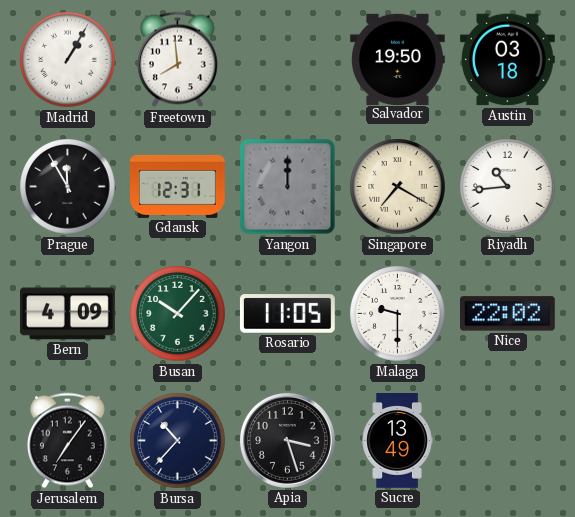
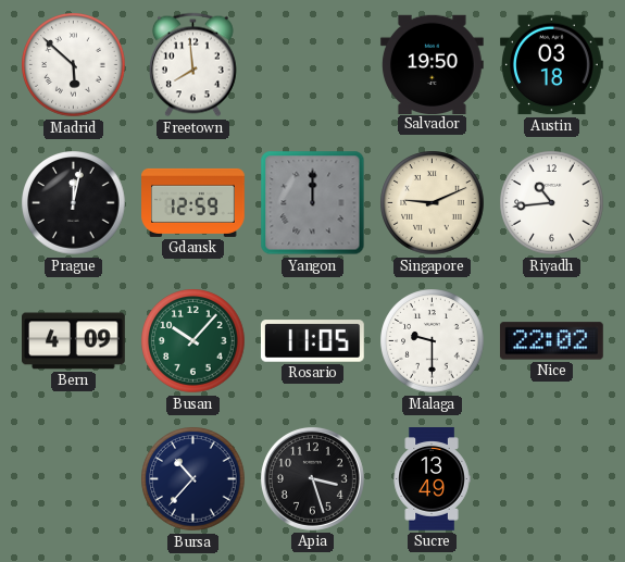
Madrid: 1:05 -> 5:52 (74, 65)
Prague: 11:55 -> 12:02 (74, 203)
Gdansk: 12:31 -> 12:59 (193, 202)
Singapore: 7:20 -> 9:11 (433, 203)
Jerusalem: 7:06 -> none (67, 441)
